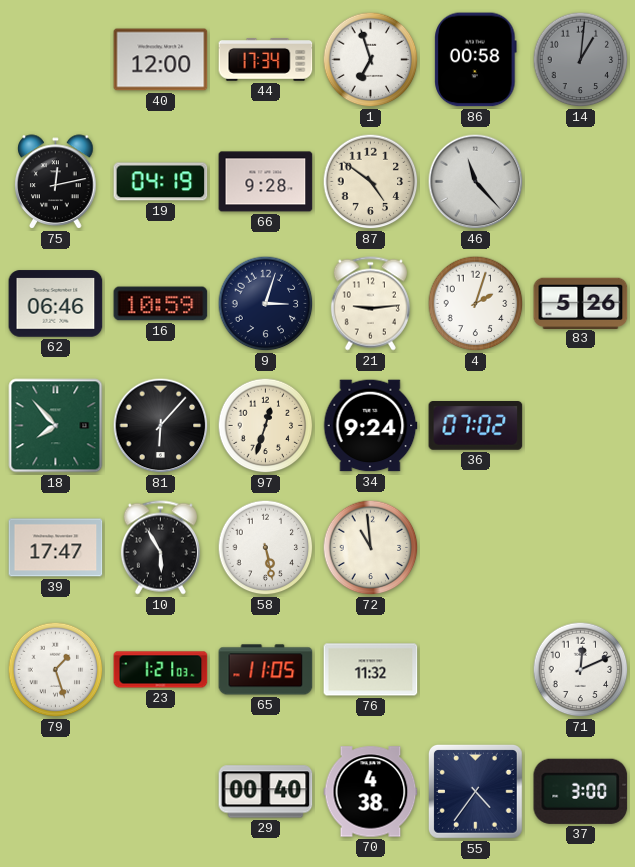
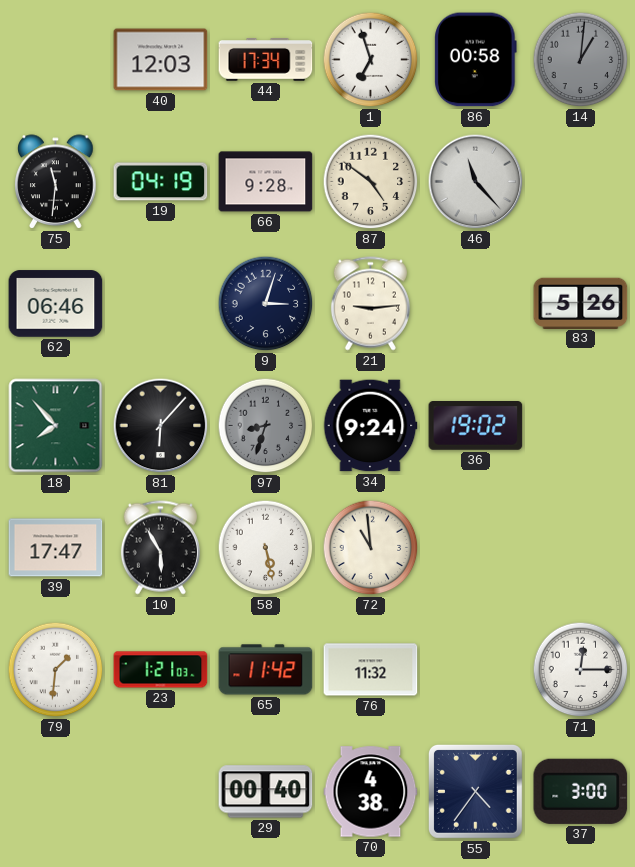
40: 12:00 -> 12:03 (161, 60)
75: 12:13 -> 11:31 (56, 182)
16: 10:59 -> none (161, 304)
4: 2:03 -> none (476, 304)
97: 12:33 -> 8:33 (266, 426)
97 dial: cream -> grey (266, 426)
36: 07:02 -> 19:02 (476, 426)
79: 1:27 -> 1:31 (56, 670)
65: 11:05 -> 11:42 (266, 670)
71: 12:11 -> 12:15 (581, 670)
